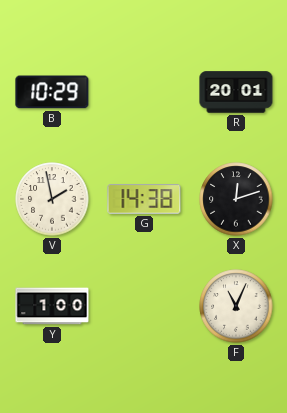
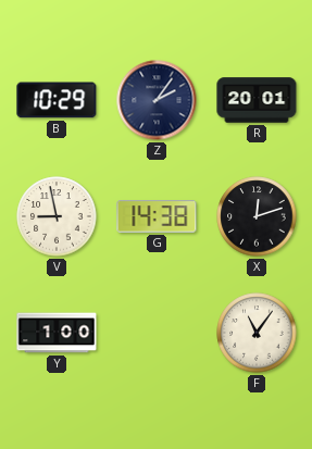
Z: none -> 2:06 (157, 100)
V: 1:58 -> 8:58 (57, 216)
F: 11:04 -> 11:06 (257, 333)
